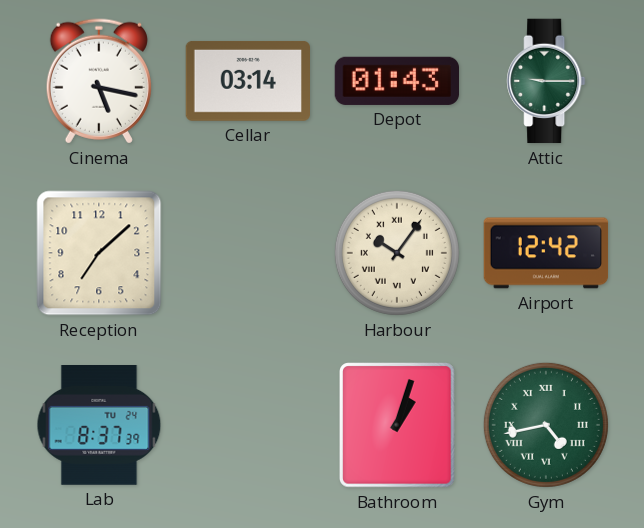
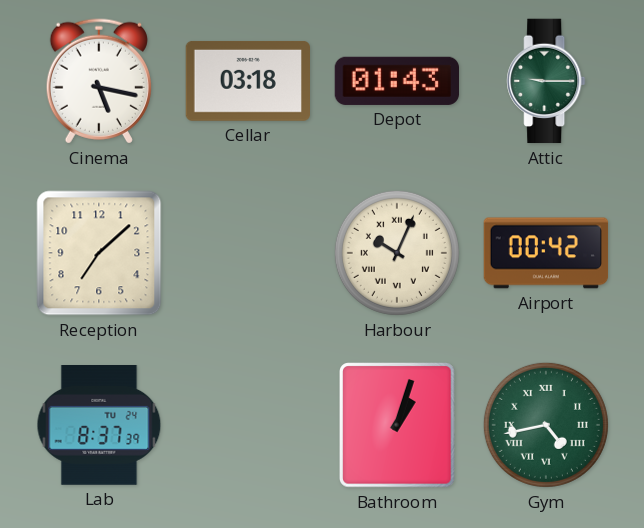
Cellar: 03:14 -> 03:18 (247, 81)
Harbour: 10:06 -> 10:04 (397, 253)
Airport: 12:42 -> 00:42 (546, 253)
